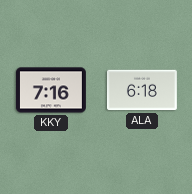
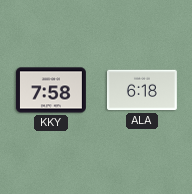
KKY: 7:16 -> 7:58 (51, 90)
